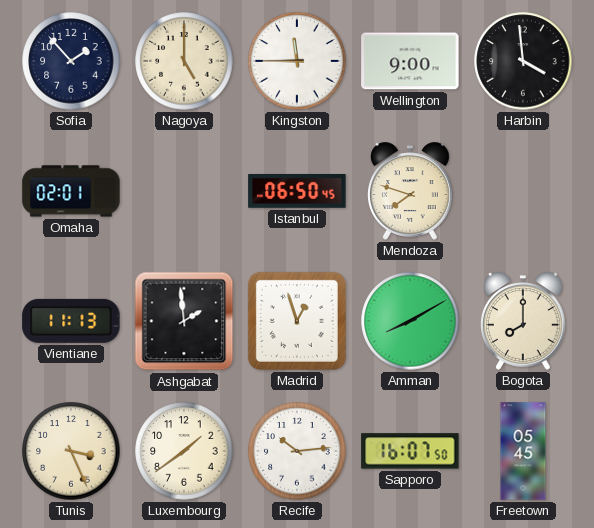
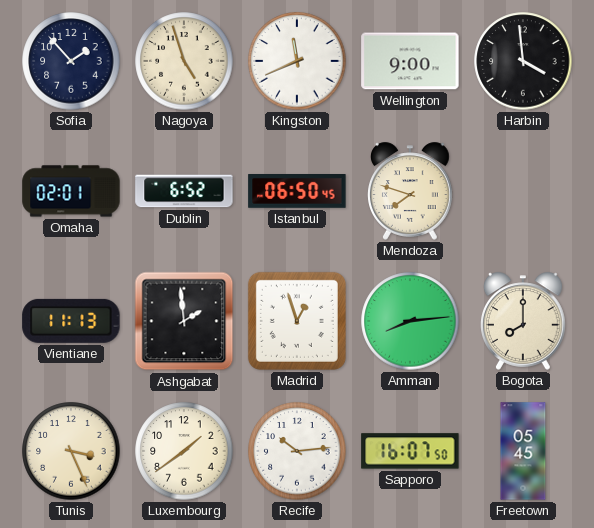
Nagoya: 5:00 -> 4:57 (184, 61)
Kingston: 11:45 -> 11:41 (297, 61)
Dublin: none -> 6:52 (184, 191)
Amman: 8:10 -> 8:14 (410, 321)
